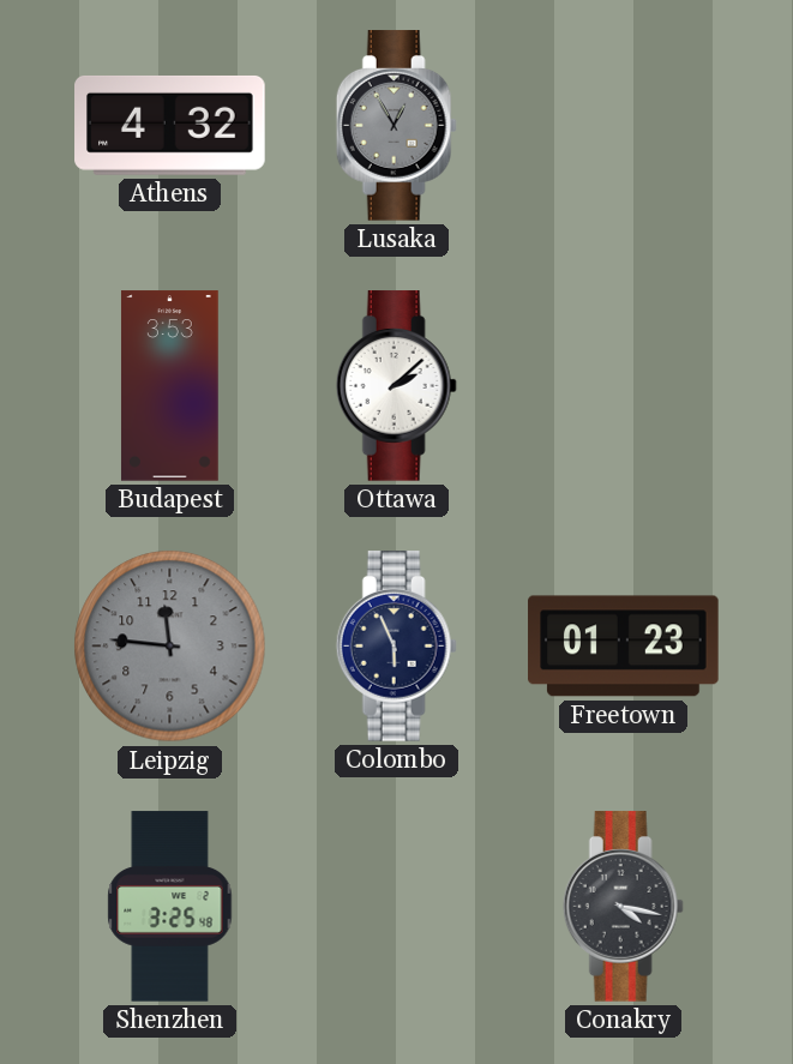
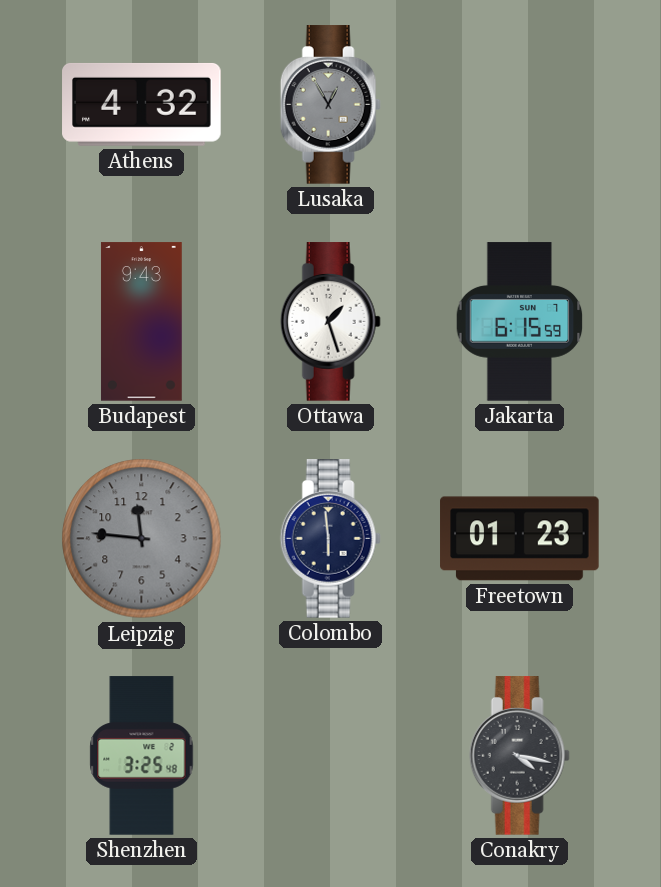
Budapest: 3:53 -> 9:43 (141, 322)
Ottawa: 2:08 -> 1:27 (330, 322)
Jakarta: none -> 6:15 (520, 322)
Colombo: 5:56 -> 5:59 (330, 539)
